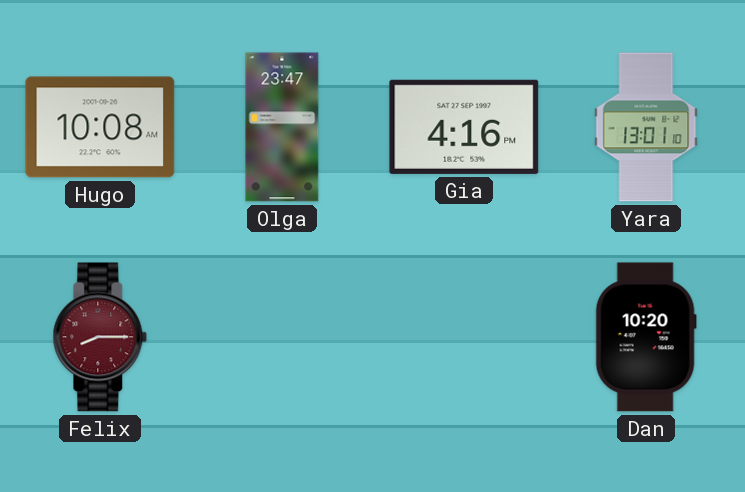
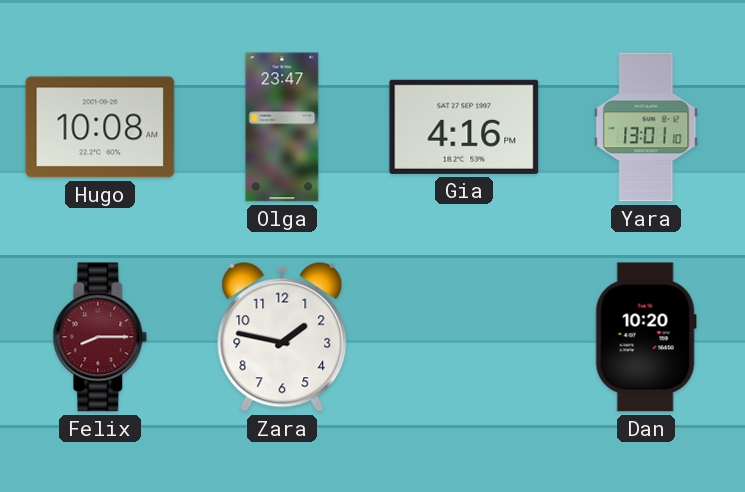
Zara: none -> 1:47 (282, 337)
